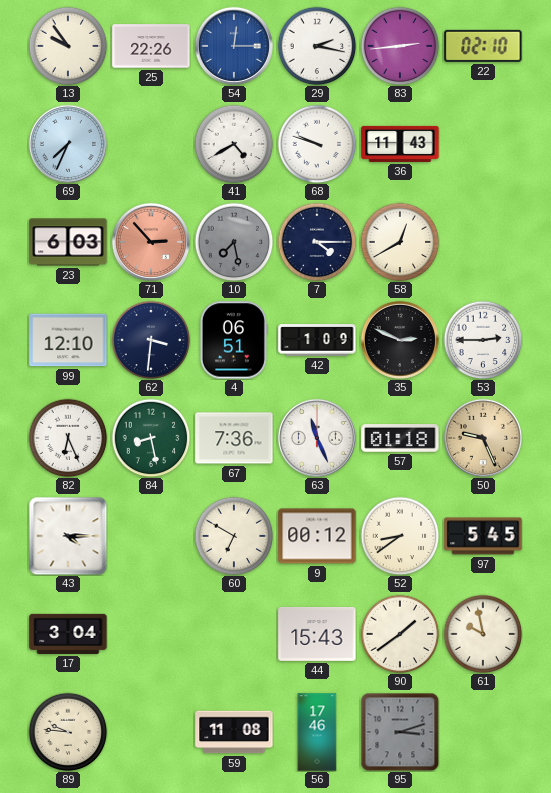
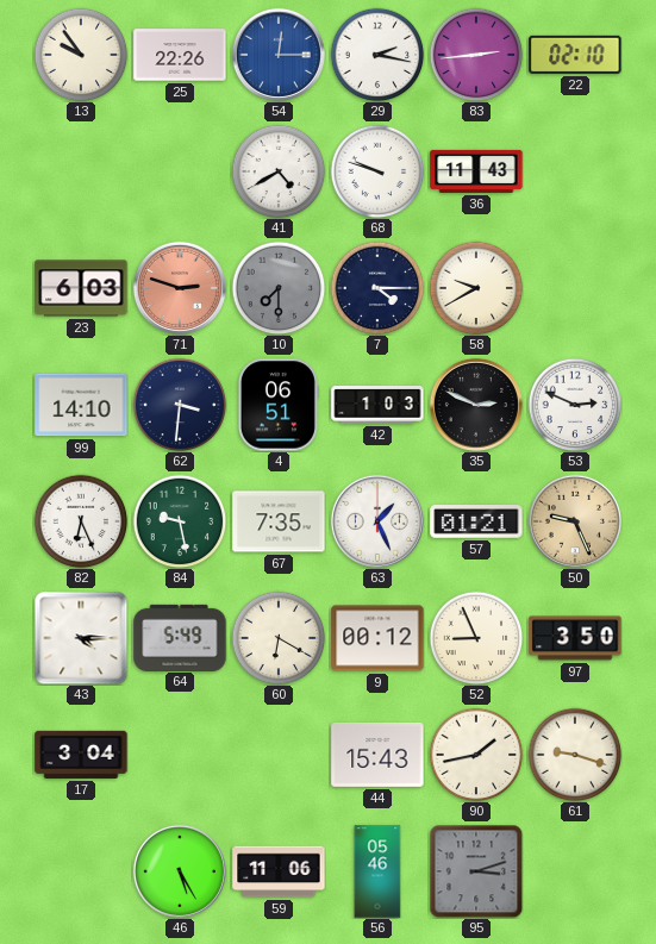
69: 7:34 -> none (68, 144)
71: 2:53 -> 2:48 (180, 288)
10: 7:28 -> 7:30 (279, 288)
58: 12:40 -> 9:40 (476, 288)
99: 12:10 -> 14:10 (81, 405)
42: 1:09 -> 1:03 (377, 405)
53: 2:45 -> 2:49 (575, 405)
84: 8:28 -> 9:28 (180, 521)
67: 7:36 -> 7:35 (279, 521)
63: 11:26 -> 1:26 (377, 521)
57: 01:18 -> 01:21 (476, 521)
64: none -> 5:49 (180, 637)
60: 6:50 -> 6:20 (279, 638)
52: 8:39 -> 8:56 (476, 638)
97: 5:45 -> 3:50 (575, 638)
90: 1:39 -> 1:43 (476, 755)
61: 9:58 -> 9:18 (575, 755)
89: 9:46 -> none (68, 732)
46: none -> 5:25 (180, 871)
59: 11:08 -> 11:06 (279, 871)
56: 17:46 -> 05:46 (377, 871)
